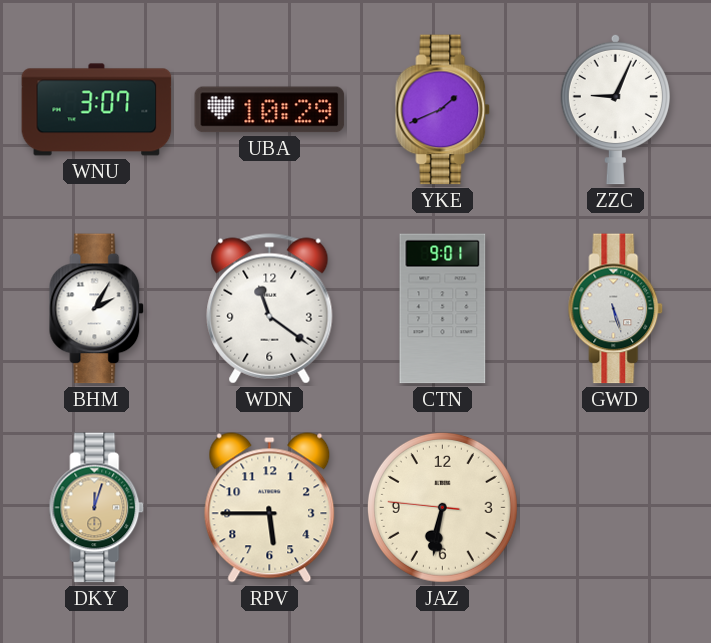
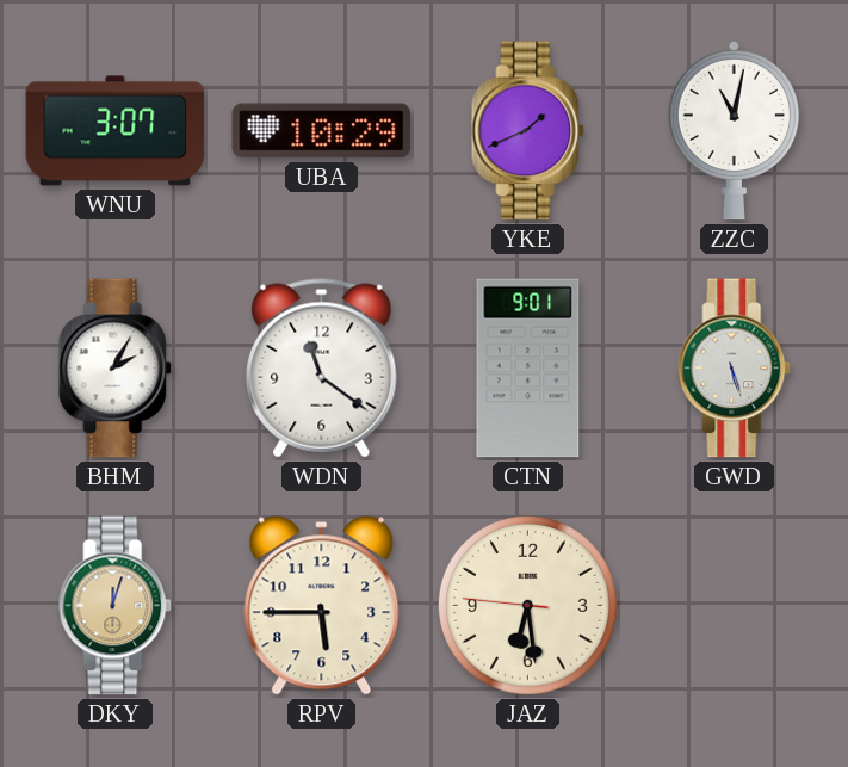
ZZC: 9:04 -> 11:02 (734, 130)
JAZ: 6:31 -> 6:28 (527, 605)
